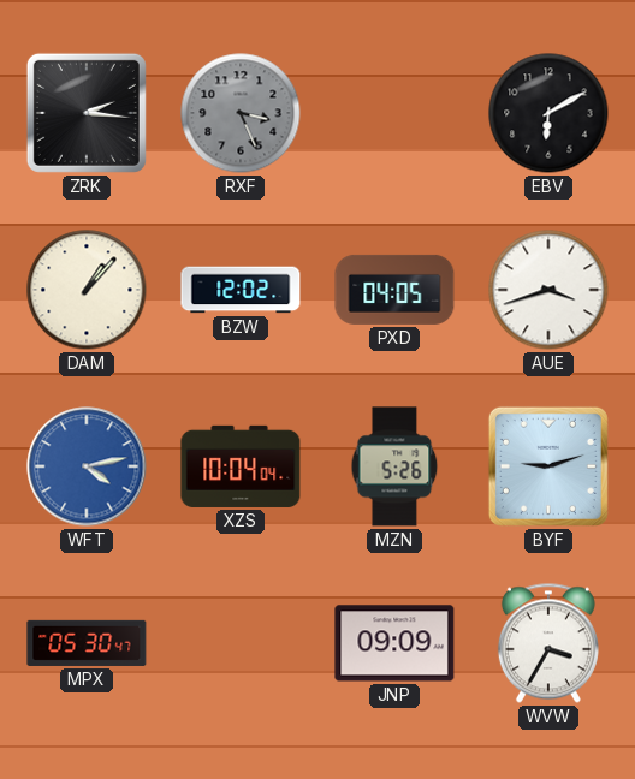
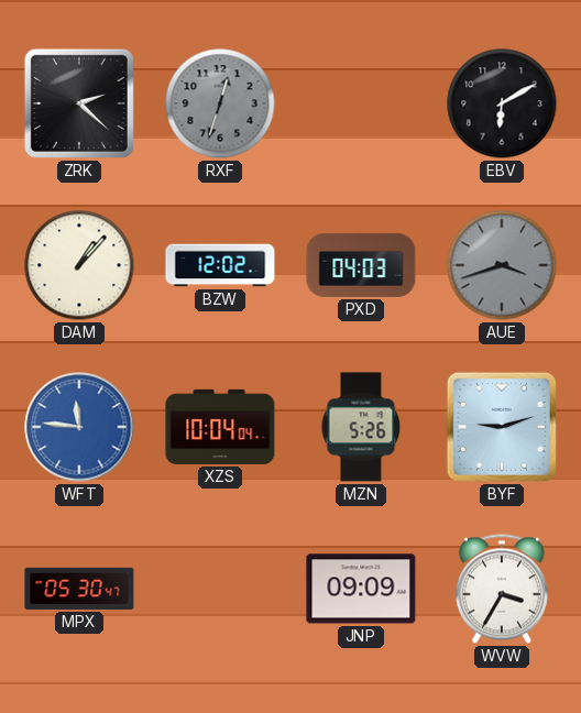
ZRK: 2:16 -> 2:22 (79, 103)
RXF: 3:26 -> 12:33 (220, 103)
PXD: 04:05 -> 04:03 (361, 265)
AUE dial: white -> grey (502, 265)
WFT: 4:13 -> 11:46 (79, 427)
